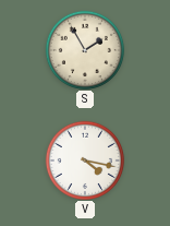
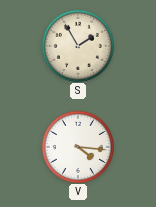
V: 4:17 -> 4:16 (77, 146)
